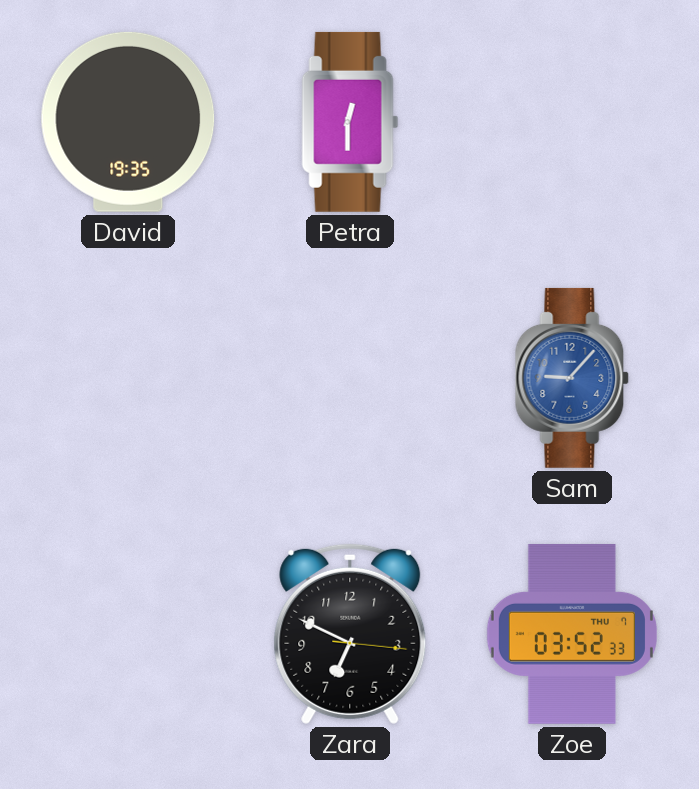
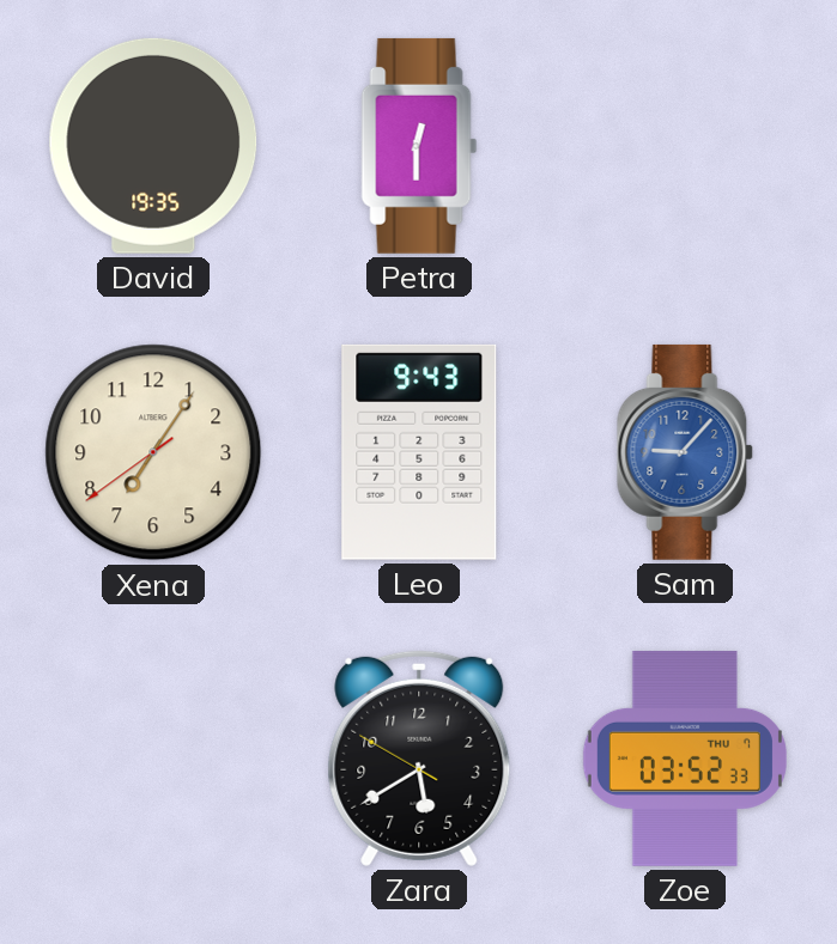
Xena: none -> 7:05 (153, 452)
Leo: none -> 9:43 (419, 452)
Zara: 6:49 -> 5:39 (419, 759)
